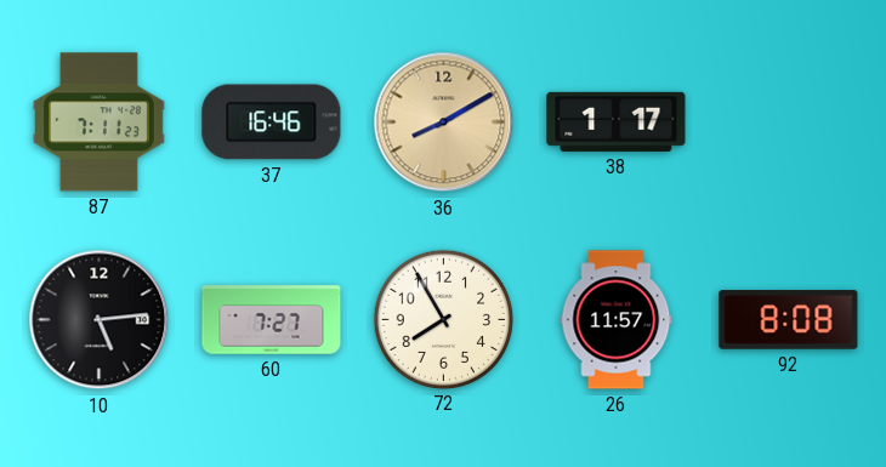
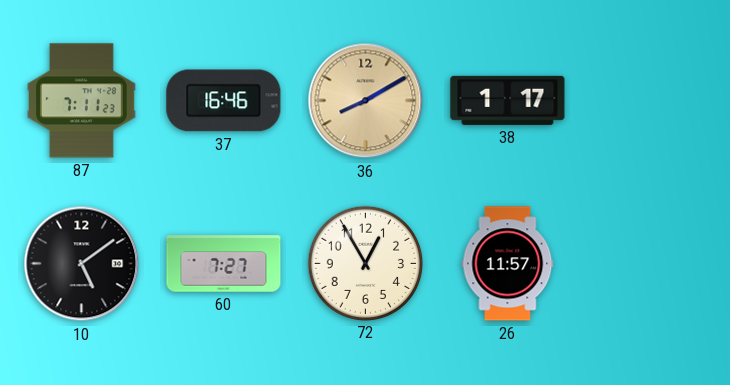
10: 5:14 -> 5:09 (82, 264)
72: 7:55 -> 12:55 (365, 263)
92: 8:08 -> none (789, 320)
